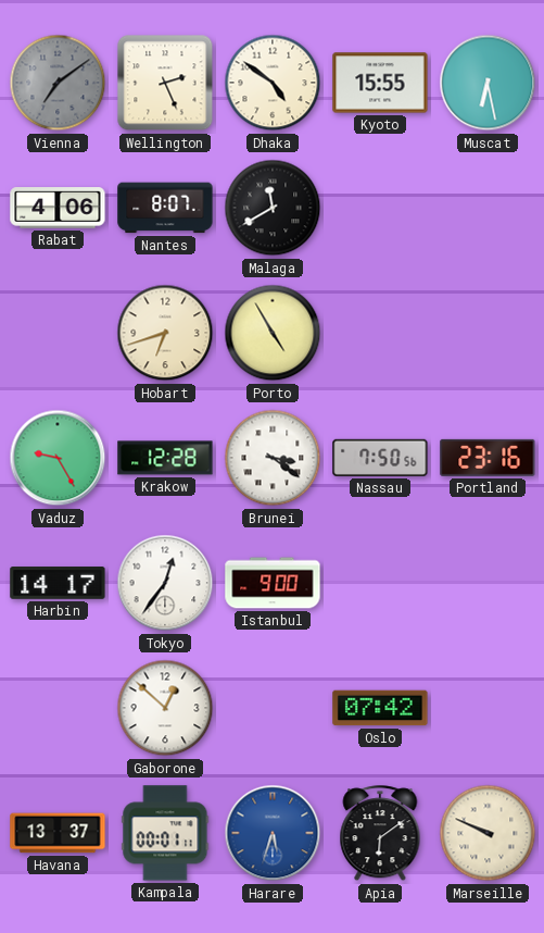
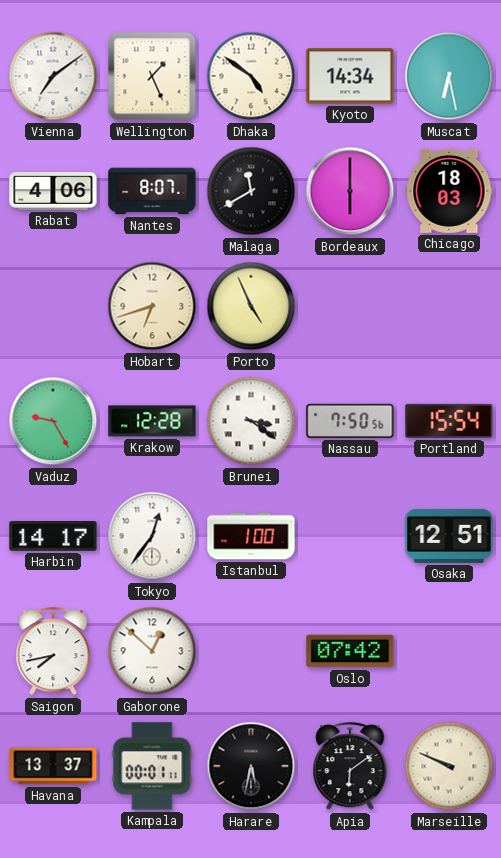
Vienna dial: grey -> white (53, 76)
Wellington: 2:26 -> 1:26 (152, 76)
Kyoto: 15:55 -> 14:34 (350, 76)
Bordeaux: none -> 6:00 (350, 191)
Chicago: none -> 18:03 (449, 191)
Porto: 4:55 -> 4:56 (251, 306)
Portland: 23:16 -> 15:54 (449, 421)
Istanbul: 9:00 -> 1:00 (251, 536)
Osaka: none -> 12:51 (449, 536)
Saigon: none -> 7:43 (53, 652)
Harare: 5:33 -> 5:32 (251, 766)
Harare dial: blue -> black (251, 766)
